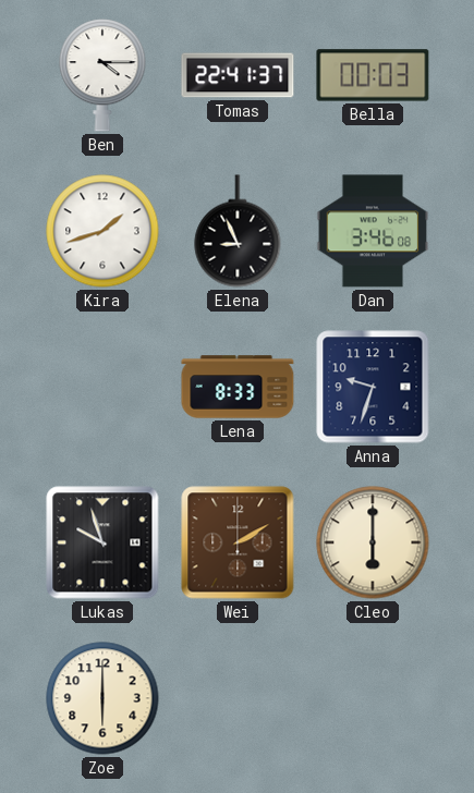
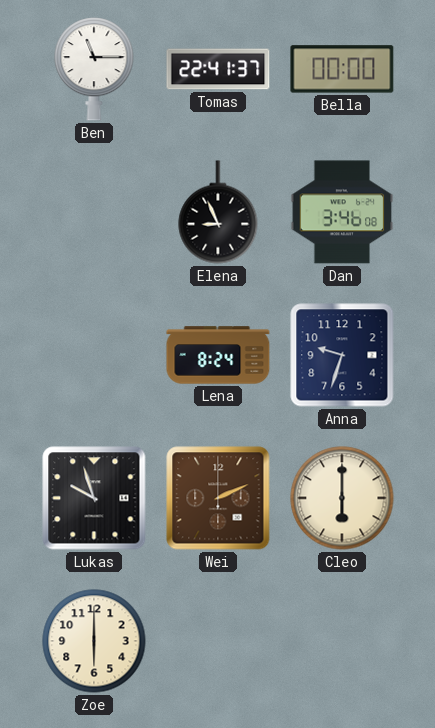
Ben: 4:15 -> 11:15 (94, 69)
Bella: 00:03 -> 00:00 (342, 69)
Kira: 1:42 -> none (102, 231)
Lena: 8:33 -> 8:24 (218, 355)
Wei: 2:10 -> 2:11 (218, 498)
